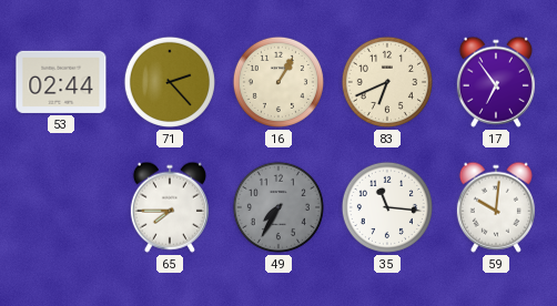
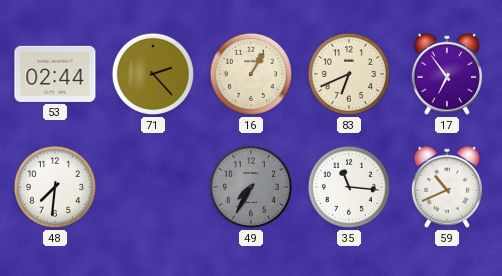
48: none -> 7:31 (55, 187)
65: 7:45 -> none (170, 207)
59: 10:01 -> 10:41 (447, 187)
